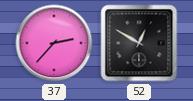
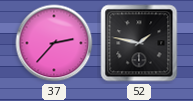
52: 12:50 -> 1:47 (139, 43)
